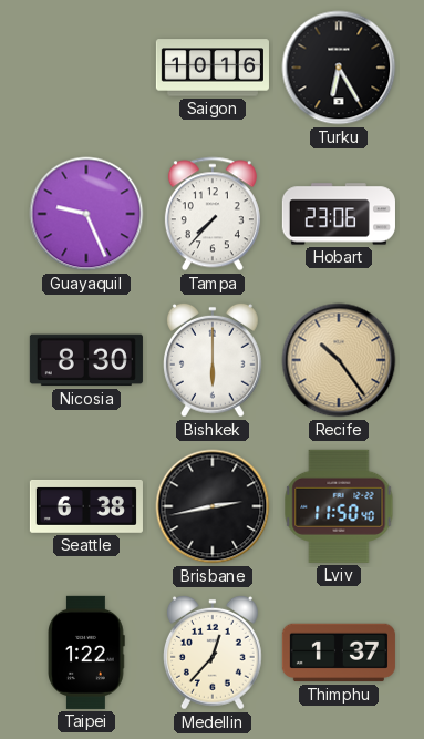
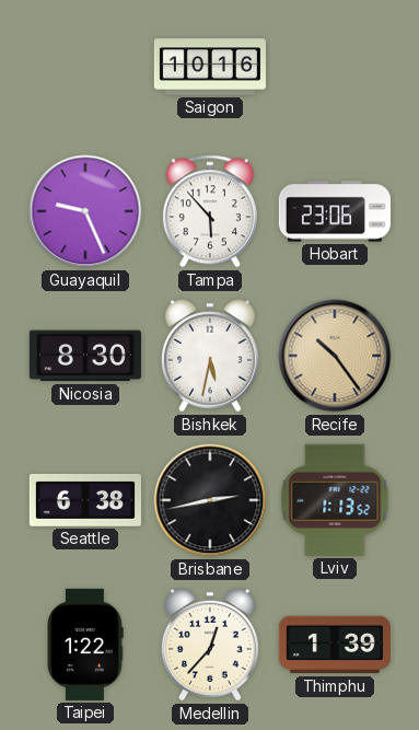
Turku: 6:25 -> none (339, 68)
Tampa: 7:37 -> 5:53 (210, 211)
Bishkek: 6:00 -> 5:32 (210, 356)
Lviv: 11:50 -> 1:13 (335, 500)
Thimphu: 1:37 -> 1:39 (335, 645)
